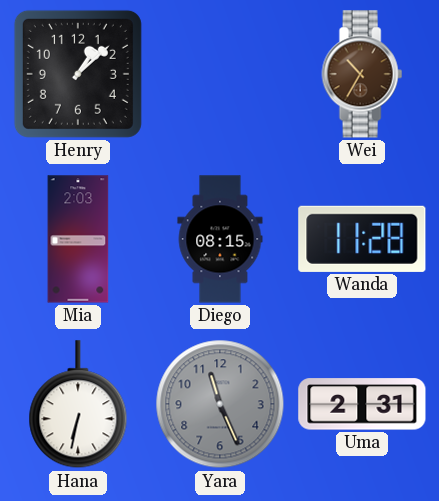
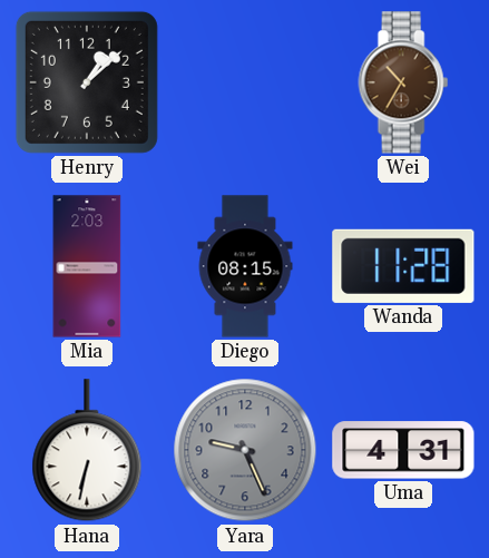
Yara: 11:26 -> 9:26 (245, 450)
Uma: 2:31 -> 4:31 (403, 450)
